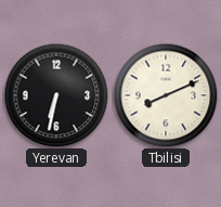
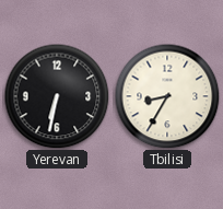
Tbilisi: 8:11 -> 8:35 (167, 96)
